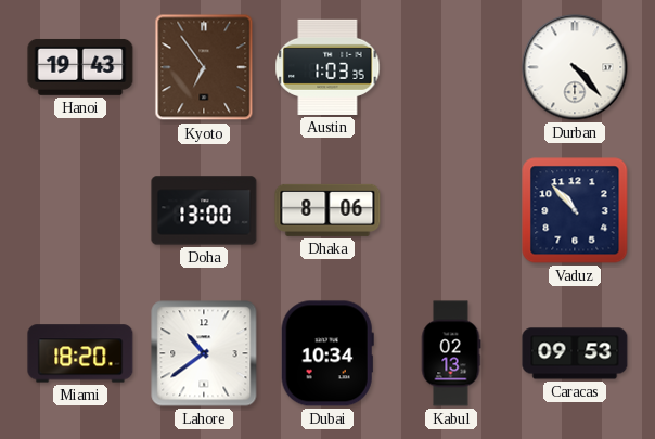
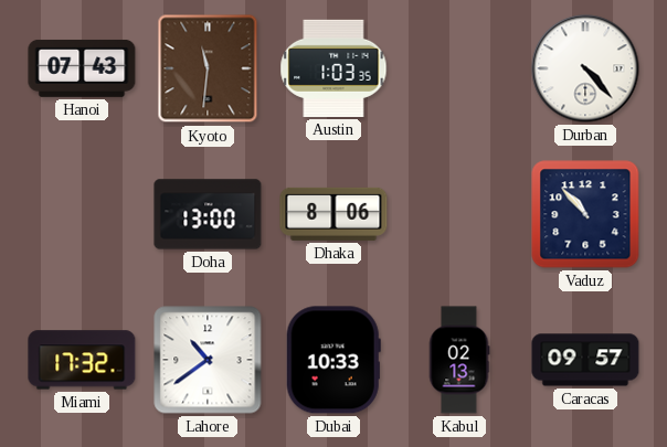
Hanoi: 19:43 -> 07:43 (82, 68)
Kyoto: 6:54 -> 11:31 (208, 68)
Miami: 18:20 -> 17:32 (82, 360)
Dubai: 10:34 -> 10:33 (333, 360)
Caracas: 09:53 -> 09:57 (585, 360)
